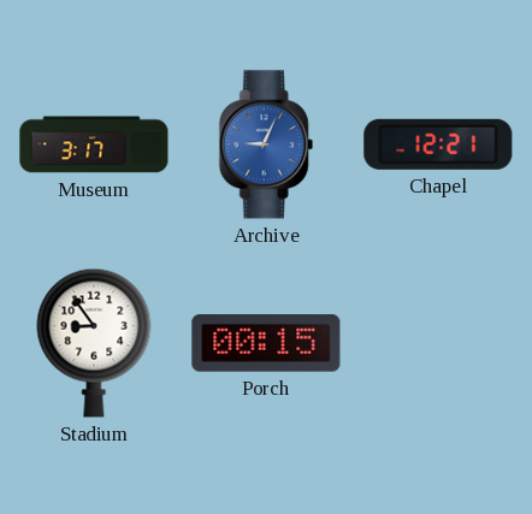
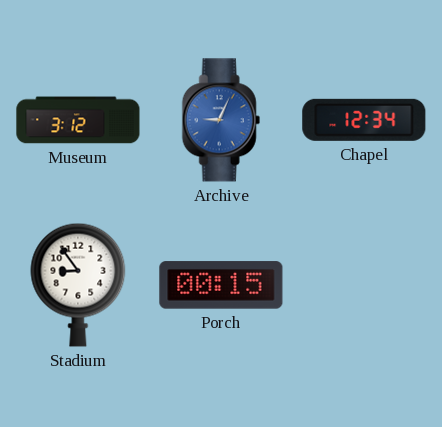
Museum: 3:17 -> 3:12 (78, 120)
Chapel: 12:21 -> 12:34 (364, 120)
